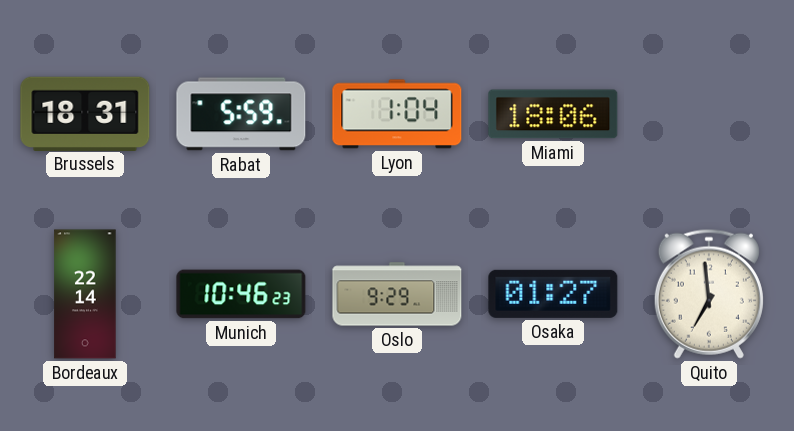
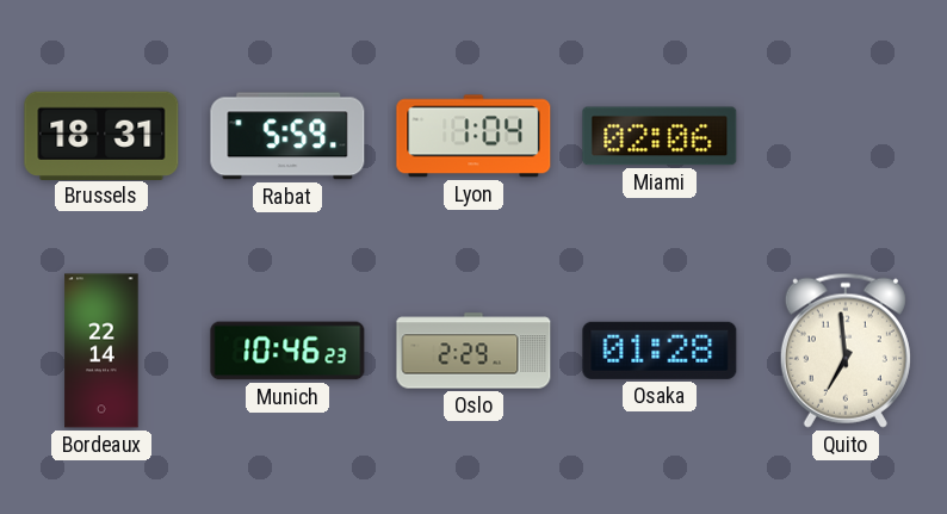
Miami: 18:06 -> 02:06 (660, 136)
Oslo: 9:29 -> 2:29 (473, 351)
Osaka: 01:27 -> 01:28 (660, 351)
